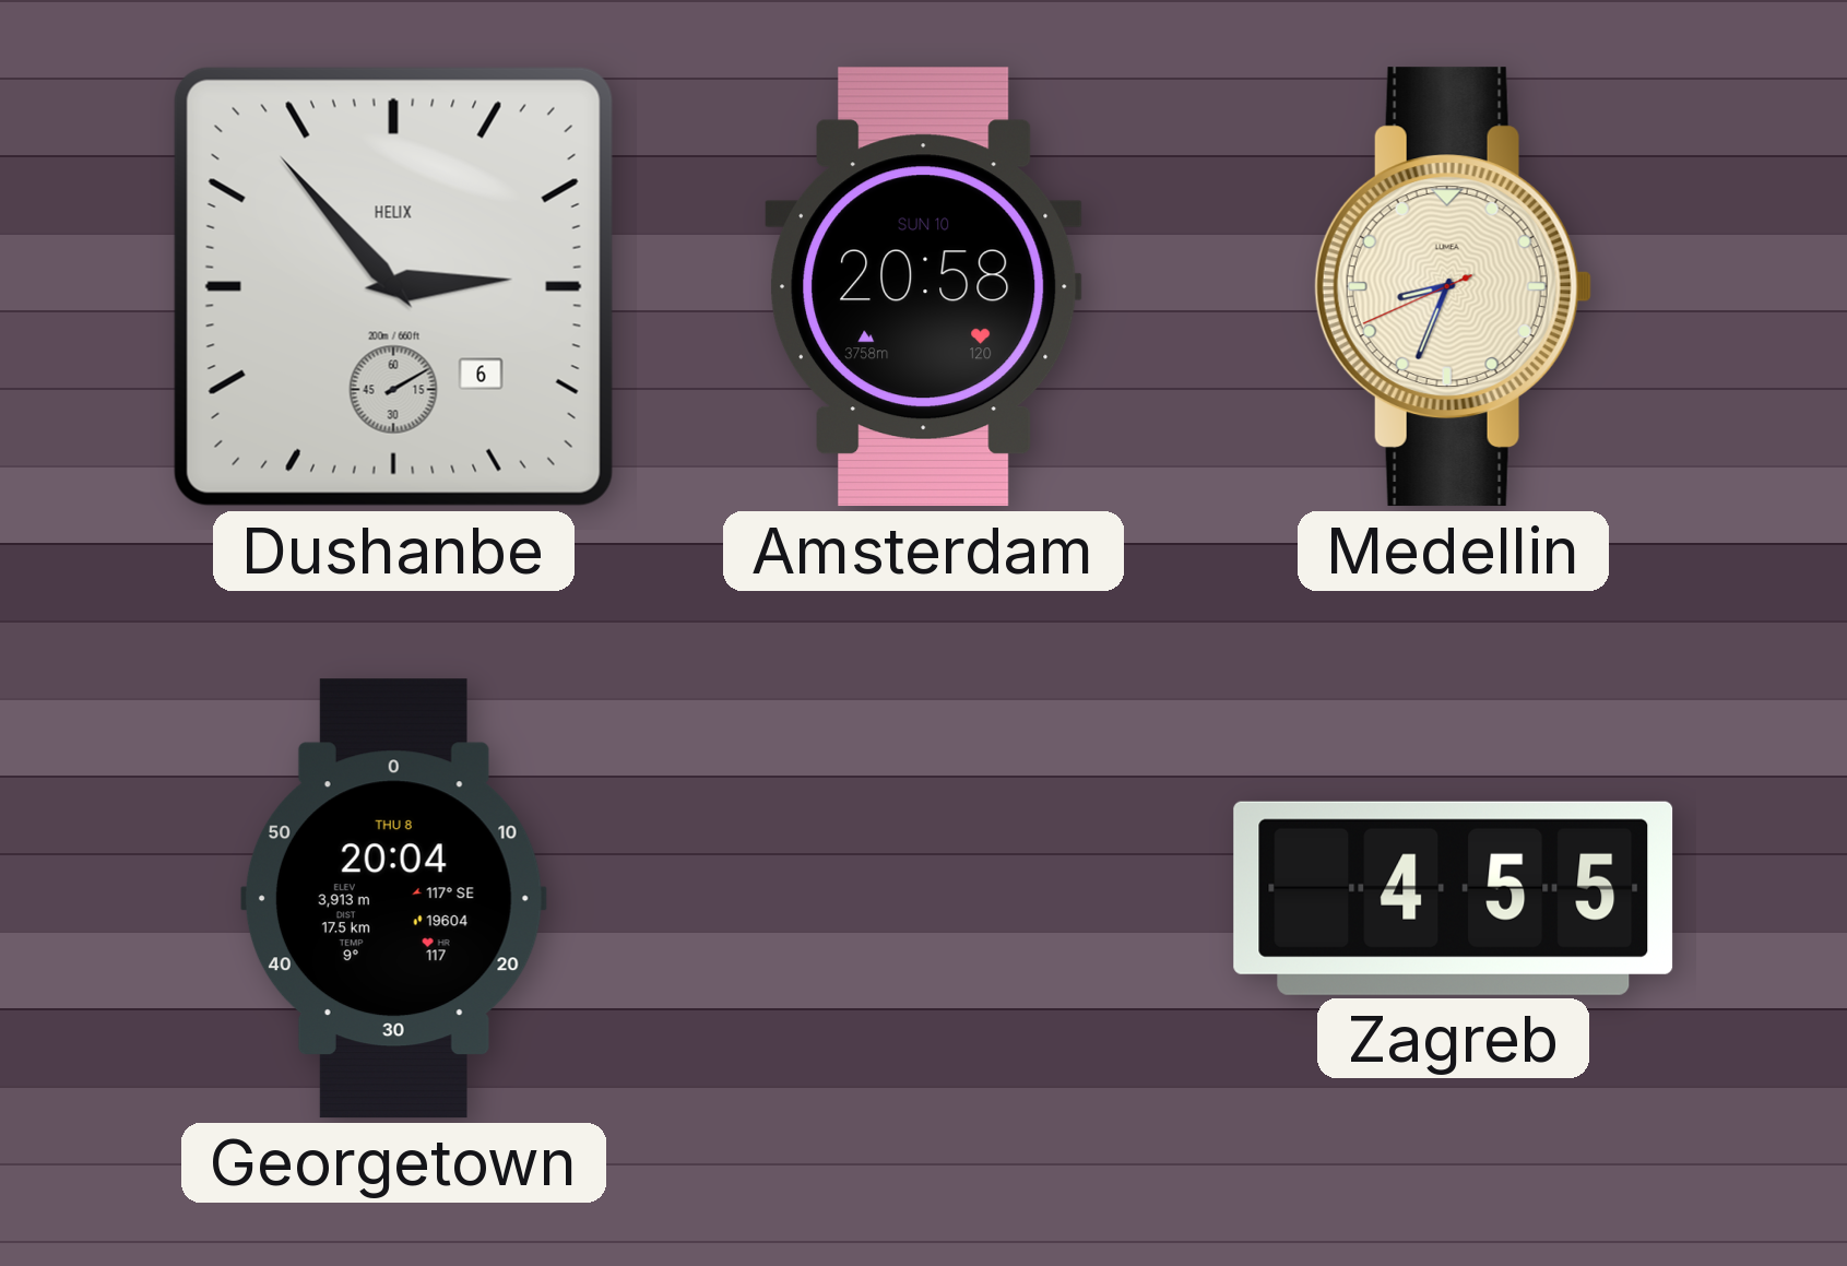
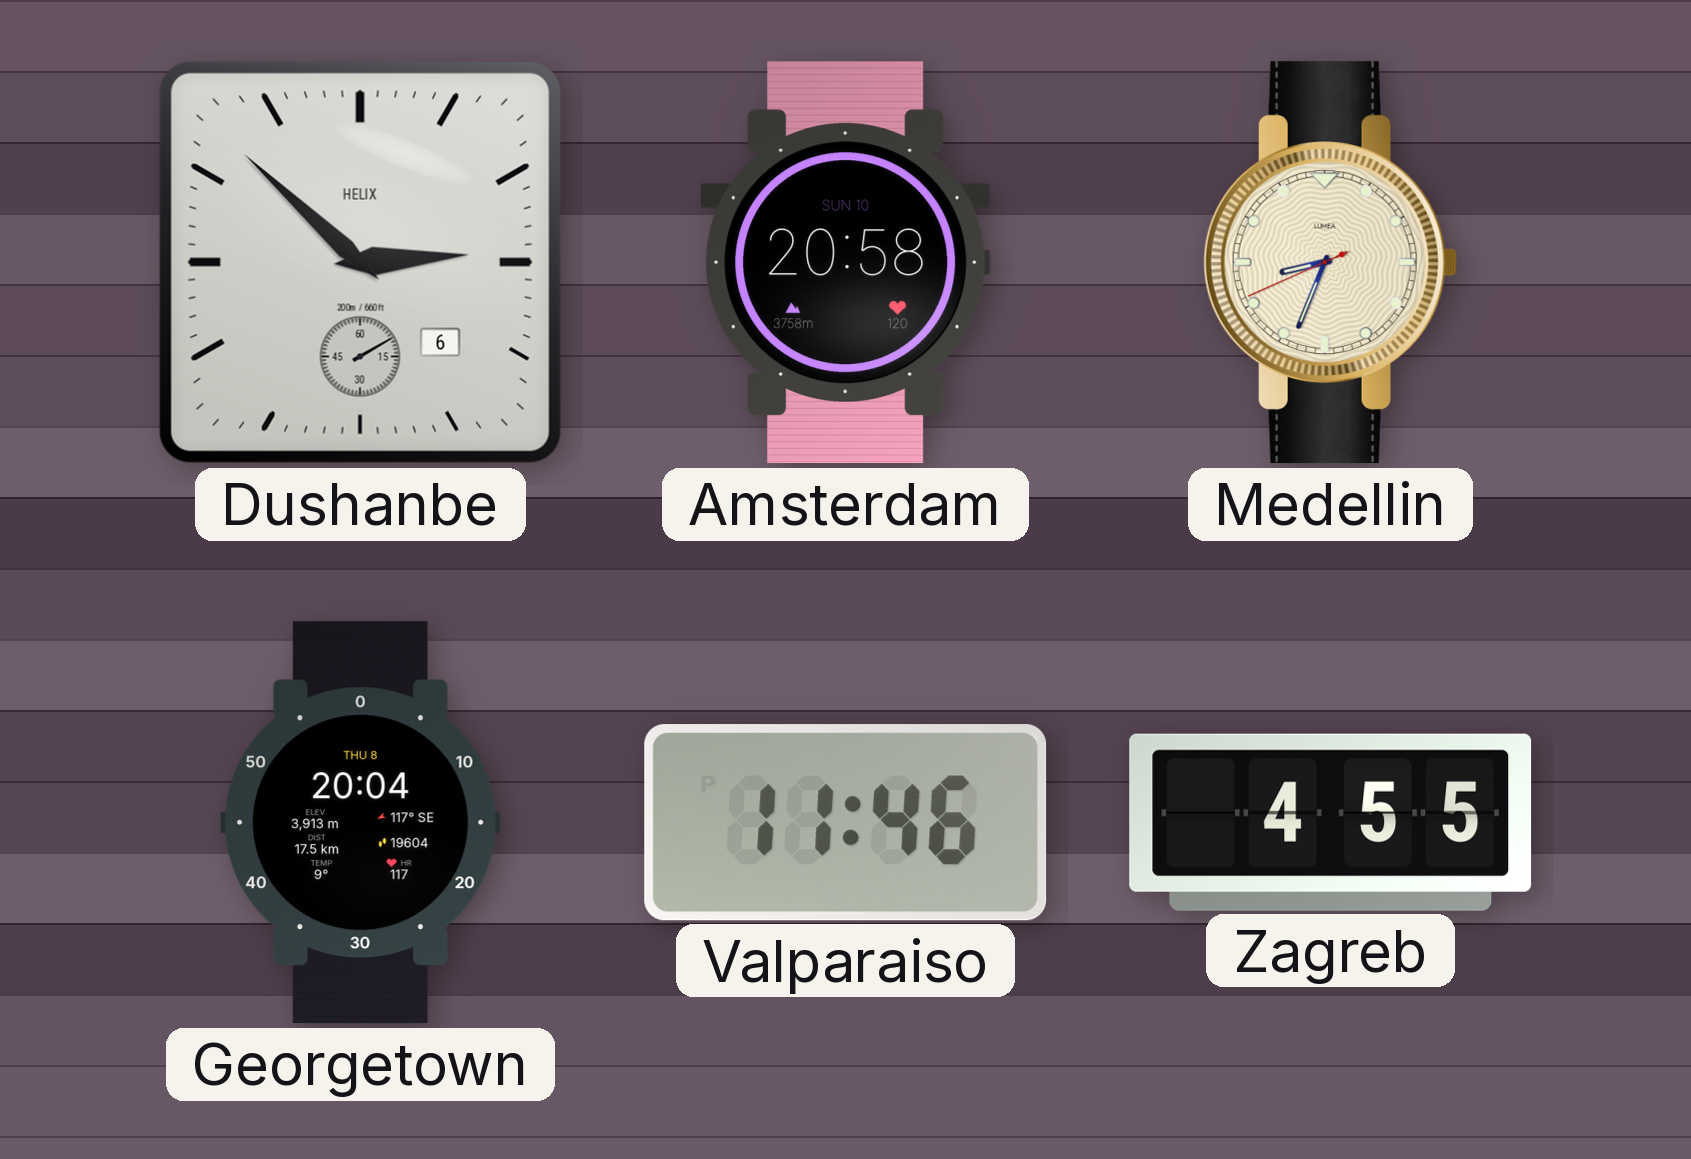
Dushanbe: 2:53 -> 2:52 (360, 262)
Valparaiso: none -> 11:46 (846, 823)
